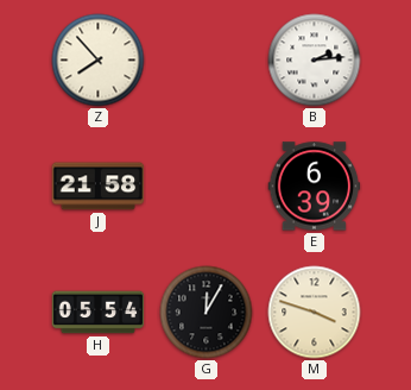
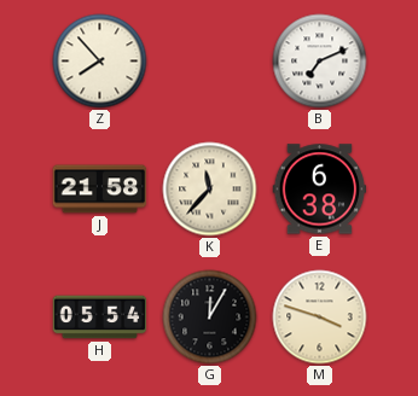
B: 2:14 -> 7:11 (320, 62)
K: none -> 11:37 (210, 190)
E: 6:39 -> 6:38 (320, 190)
